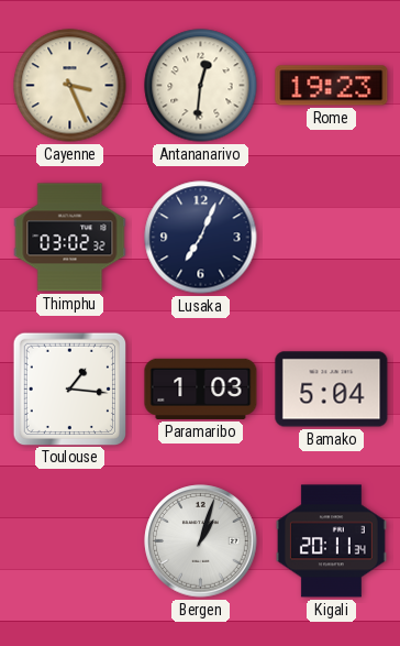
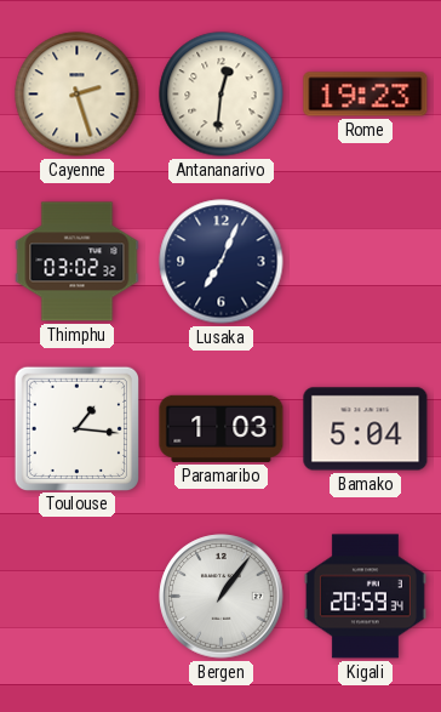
Cayenne: 3:26 -> 2:27 (78, 95)
Bergen: 1:03 -> 1:06 (222, 597)
Kigali: 20:11 -> 20:59 (365, 597)
